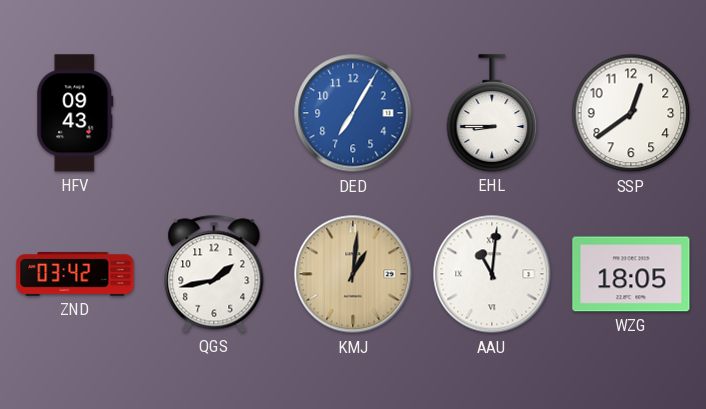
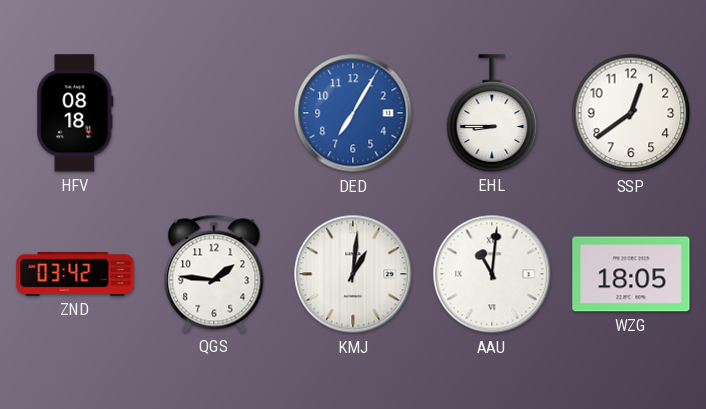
HFV: 09:43 -> 08:18 (75, 113)
QGS: 1:43 -> 1:46 (214, 274)
KMJ dial: champagne -> white (353, 274)
